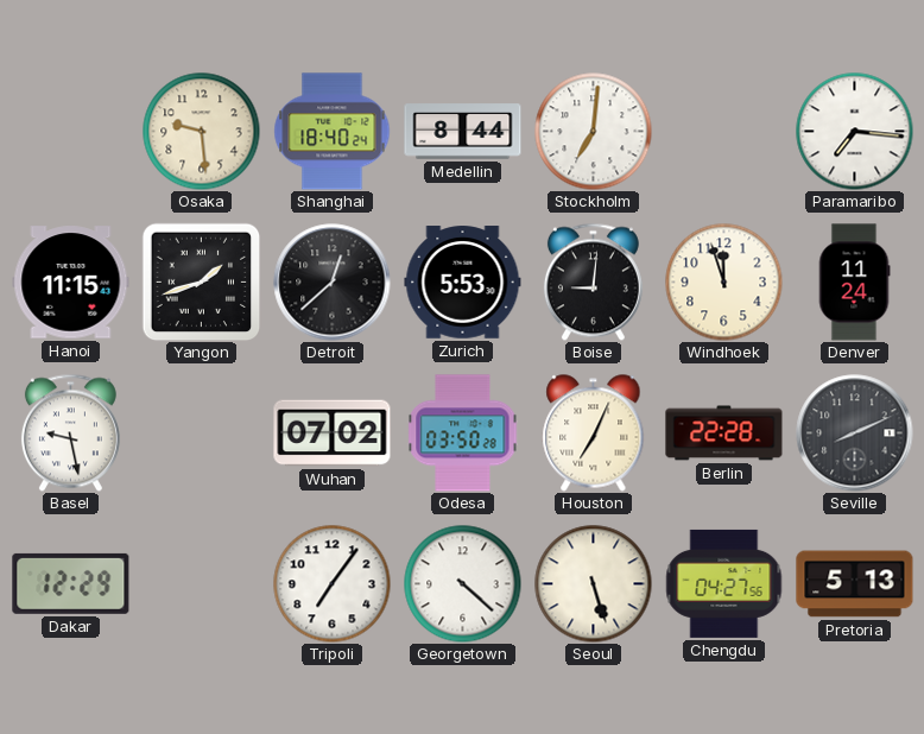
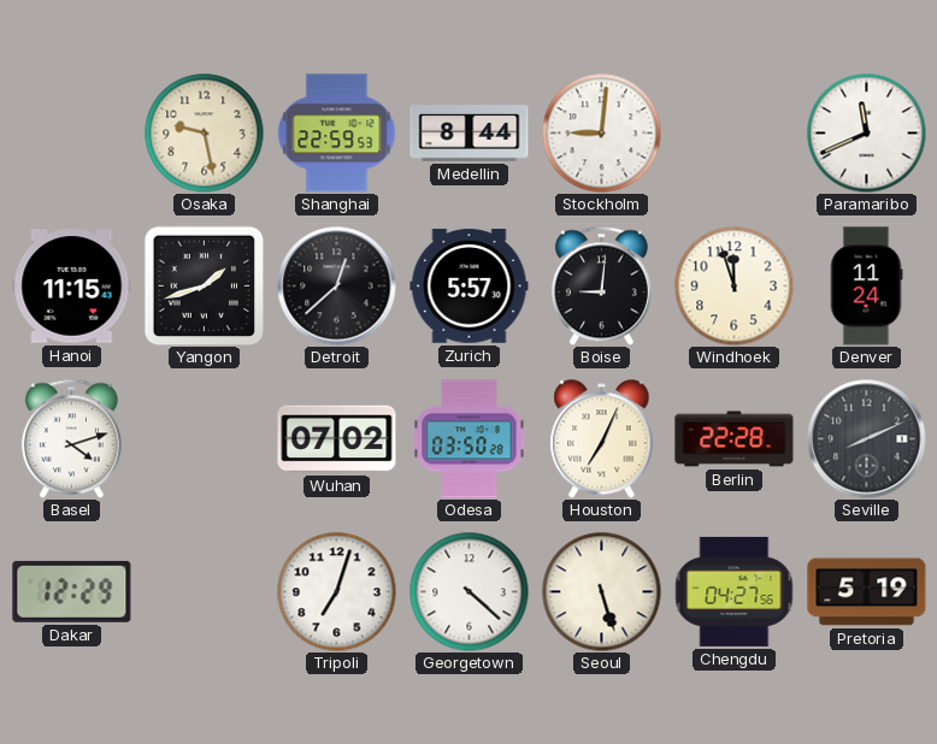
Osaka: 9:29 -> 9:28 (205, 134)
Shanghai: 18:40 -> 22:59 (337, 134)
Stockholm: 7:01 -> 9:01 (602, 134)
Paramaribo: 7:16 -> 11:41 (867, 134)
Zurich: 5:53 -> 5:57 (470, 287)
Basel: 9:28 -> 4:12 (71, 438)
Tripoli: 7:06 -> 7:03 (337, 592)
Pretoria: 5:13 -> 5:19 (867, 592)
